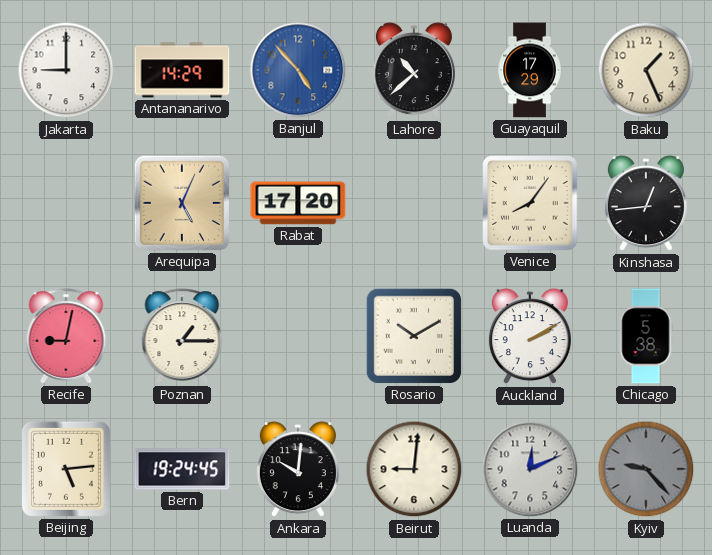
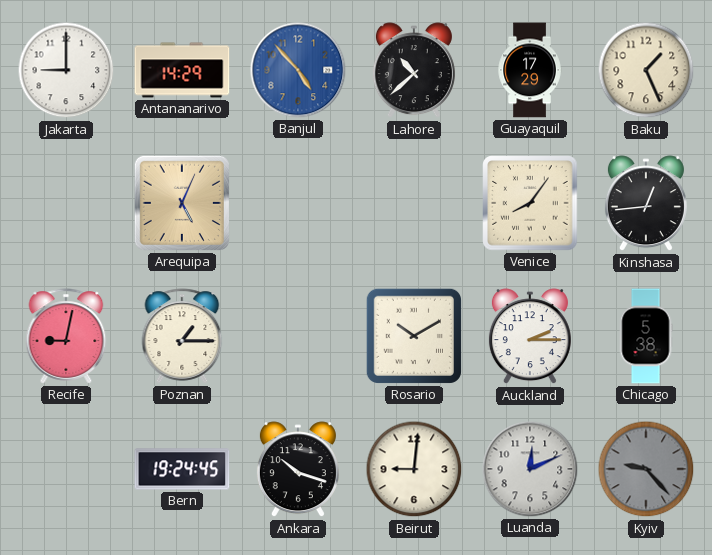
Rabat: 17:20 -> none (298, 203)
Auckland: 2:10 -> 2:15 (530, 337)
Beijing: 5:14 -> none (66, 469)
Ankara: 10:01 -> 10:18 (298, 470)
